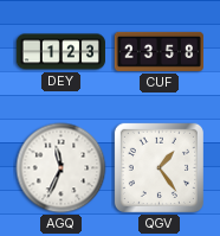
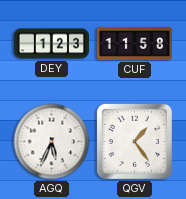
CUF: 23:58 -> 11:58 (134, 43)
AGQ: 11:34 -> 5:34 (52, 142)
